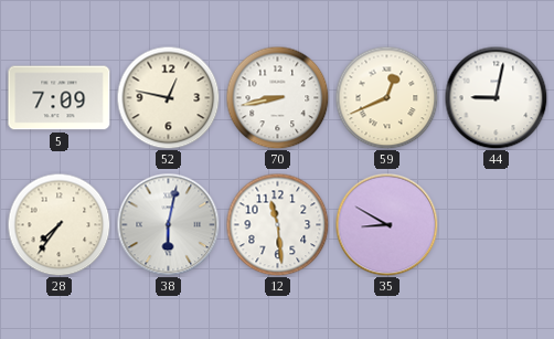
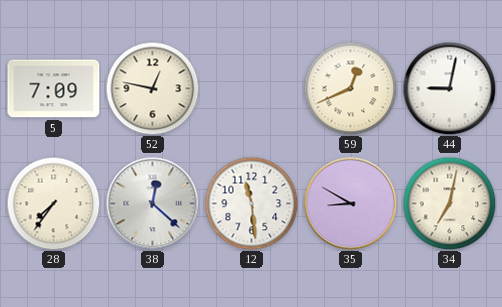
70: 8:43 -> none (277, 97)
38: 6:02 -> 12:22 (152, 203)
34: none -> 7:02 (449, 203)
